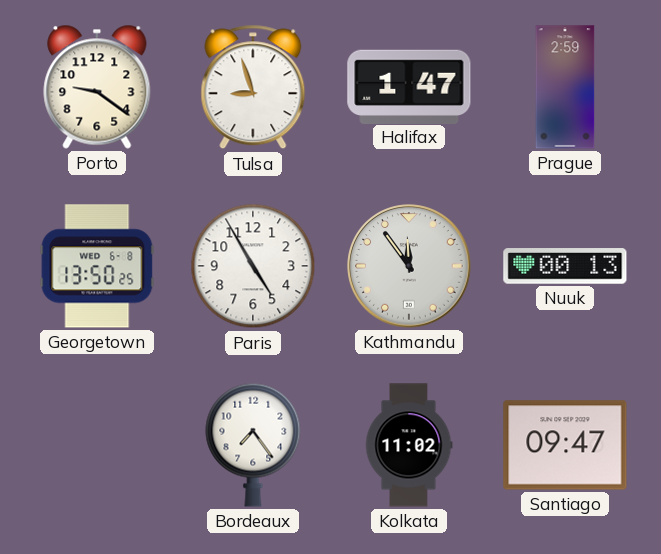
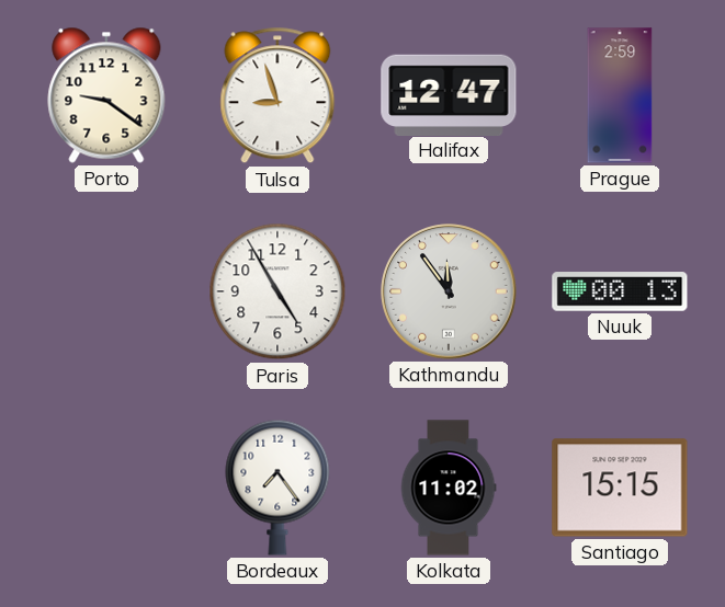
Halifax: 1:47 -> 12:47 (449, 94)
Georgetown: 13:50 -> none (97, 266)
Santiago: 09:47 -> 15:15 (620, 488)
